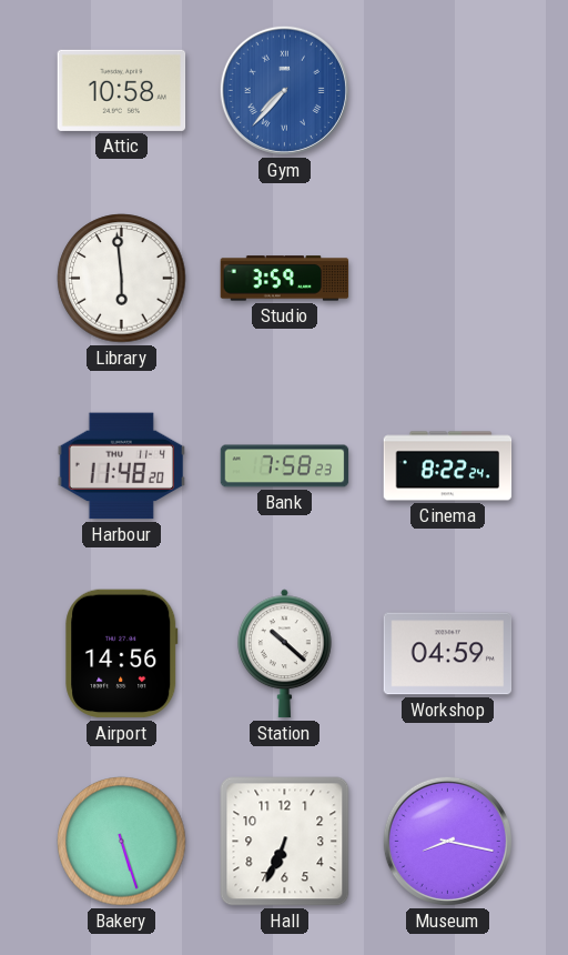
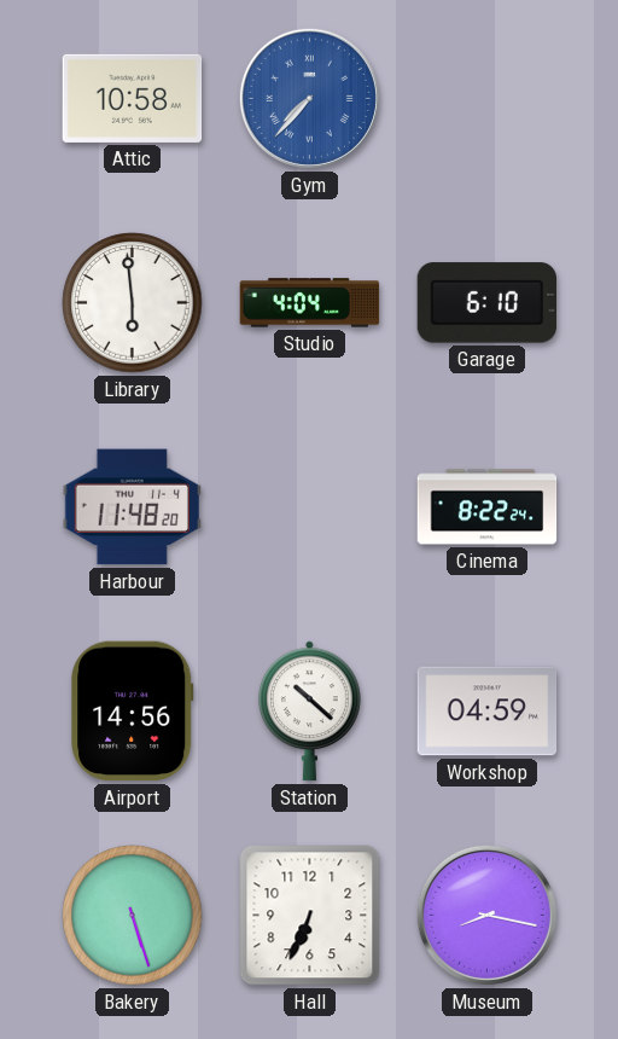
Studio: 3:59 -> 4:04 (310, 303)
Garage: none -> 6:10 (488, 303)
Bank: 7:58 -> none (285, 466)
